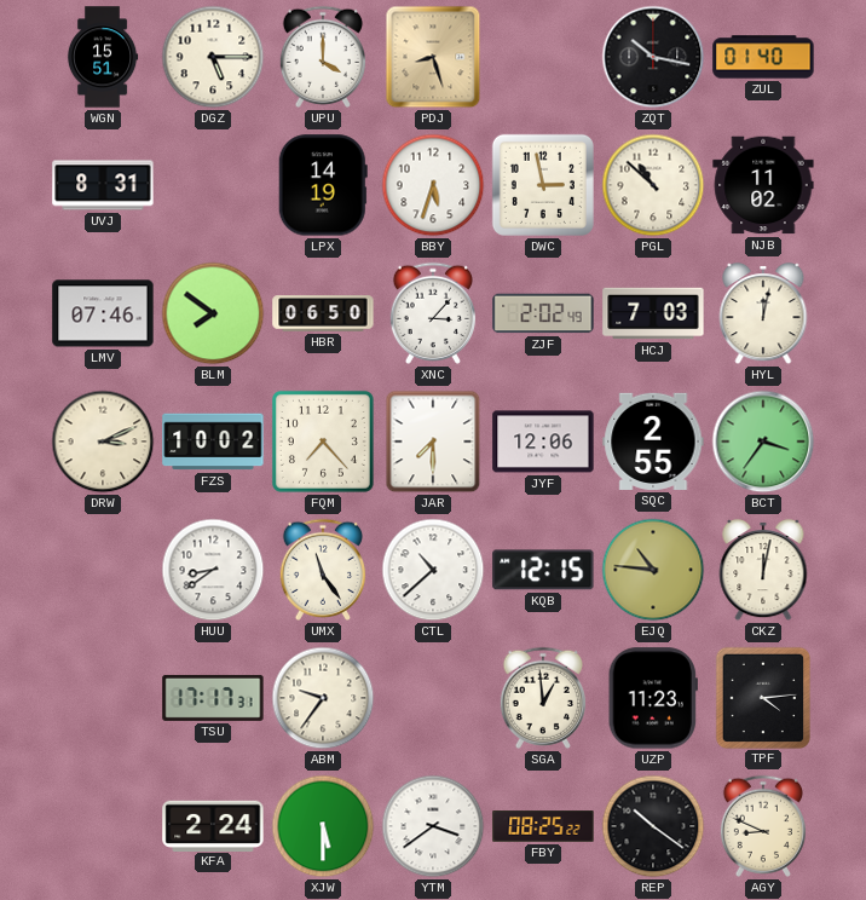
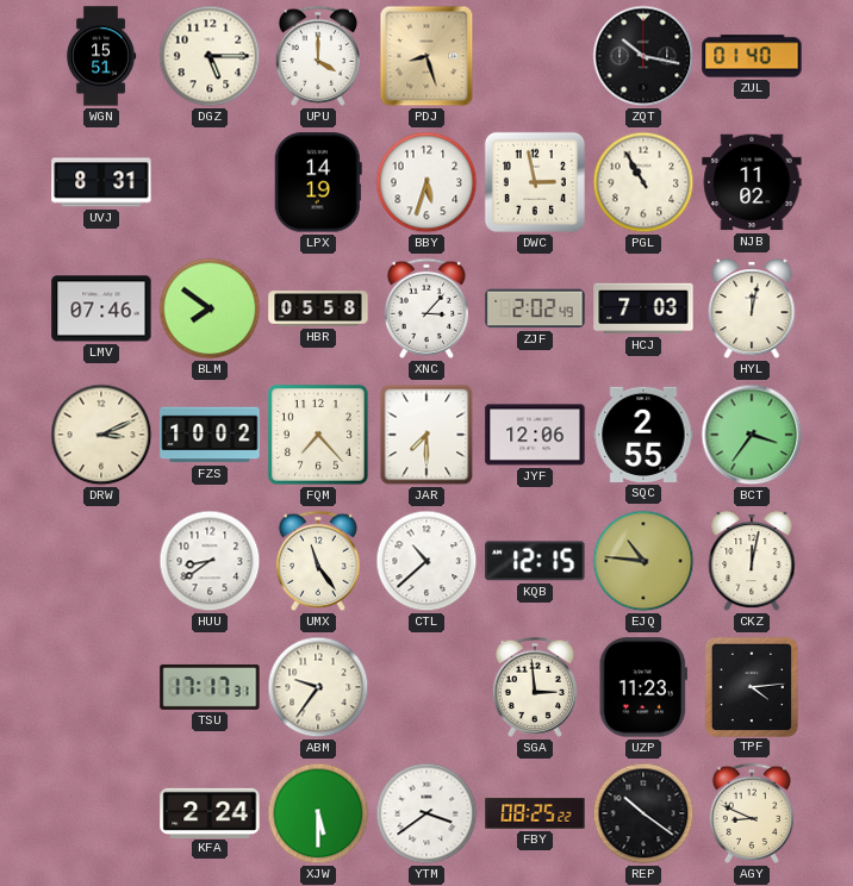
PGL: 10:52 -> 10:55 (643, 182)
HBR: 06:50 -> 05:58 (318, 308)
SGA: 12:59 -> 2:59 (534, 687)
